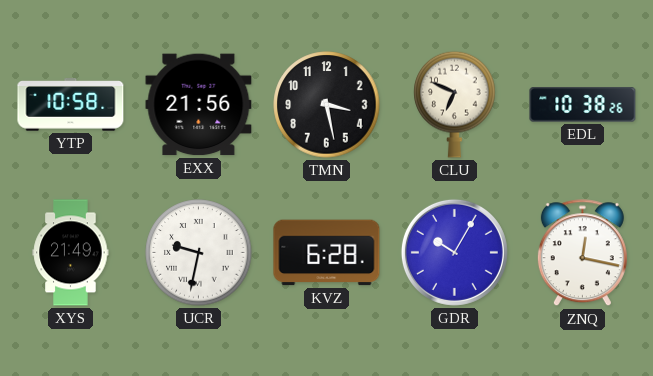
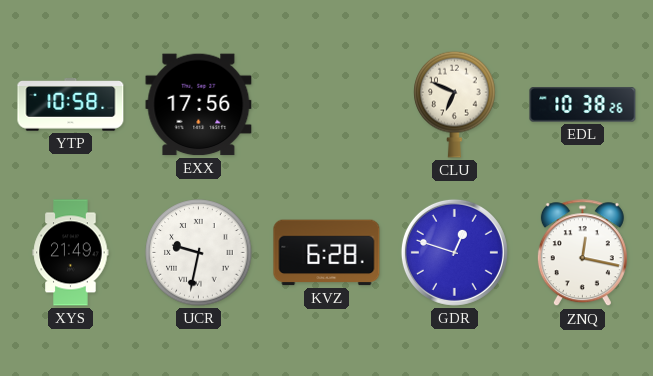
EXX: 21:56 -> 17:56 (199, 105)
TMN: 3:28 -> none (327, 105)
GDR: 10:05 -> 12:48 (454, 252)
